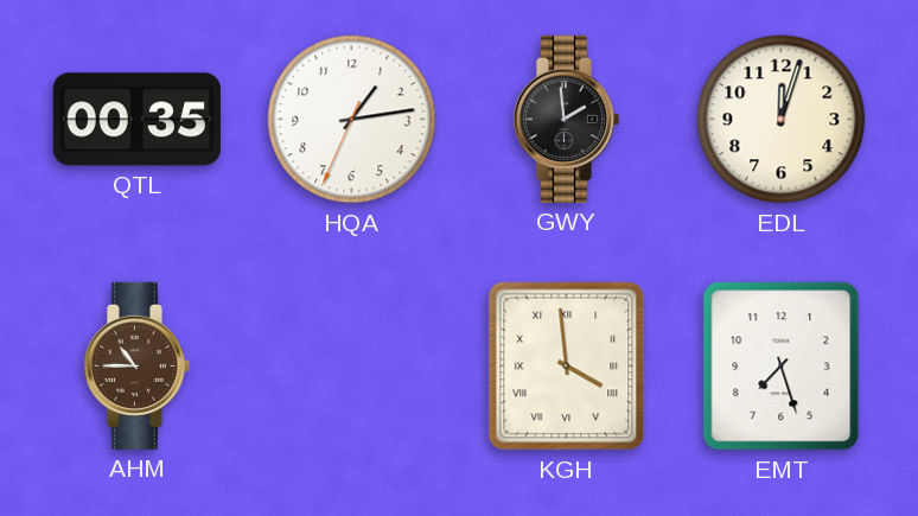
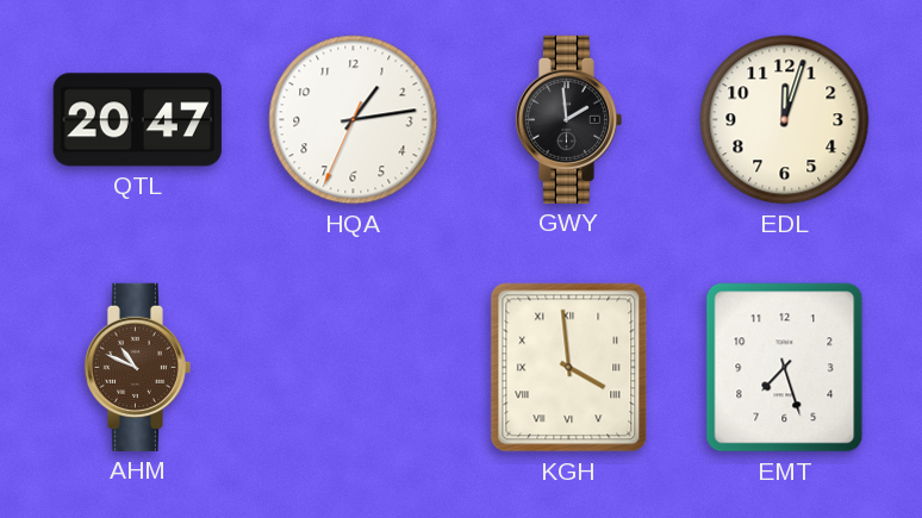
QTL: 00:35 -> 20:47 (137, 120)
AHM: 10:45 -> 10:49 (137, 367)
